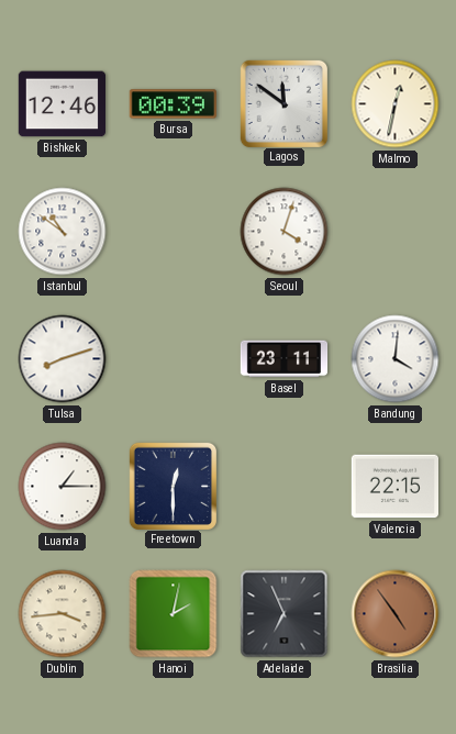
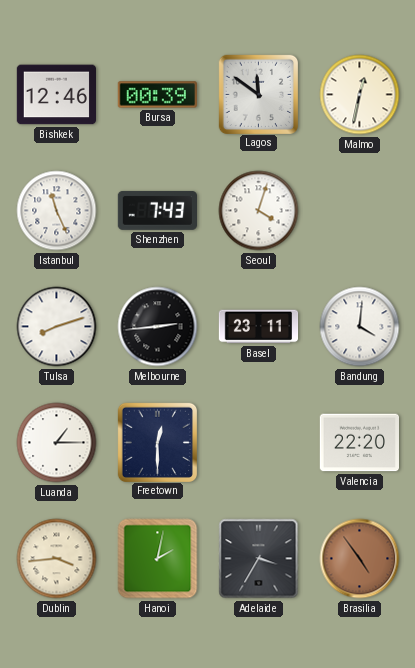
Istanbul: 10:51 -> 11:26 (57, 211)
Shenzhen: none -> 7:43 (157, 210)
Melbourne: none -> 2:44 (158, 327)
Valencia: 22:15 -> 22:20 (359, 443)
Adelaide: 6:56 -> 3:35 (259, 559)
